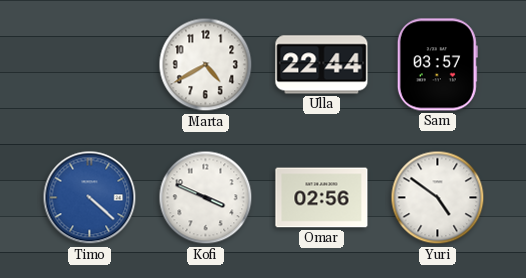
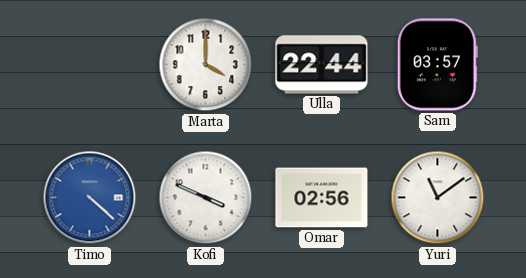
Marta: 4:40 -> 4:00 (206, 65)
Yuri: 4:51 -> 11:09 (438, 198)
